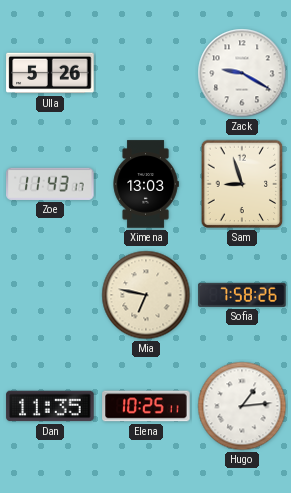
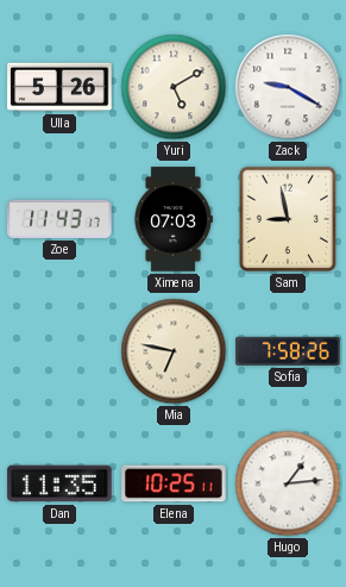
Yuri: none -> 5:10 (174, 87)
Ximena: 13:03 -> 07:03 (174, 219)
Sam: 8:57 -> 8:58 (288, 219)
